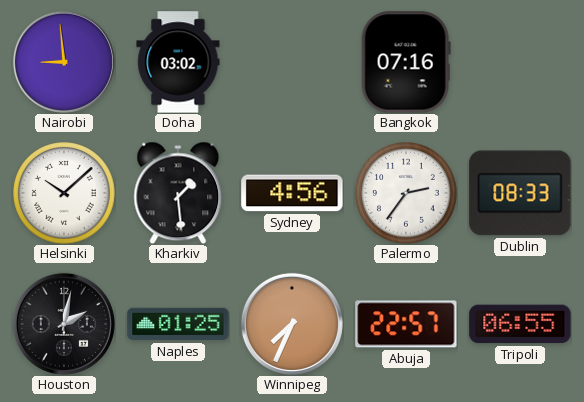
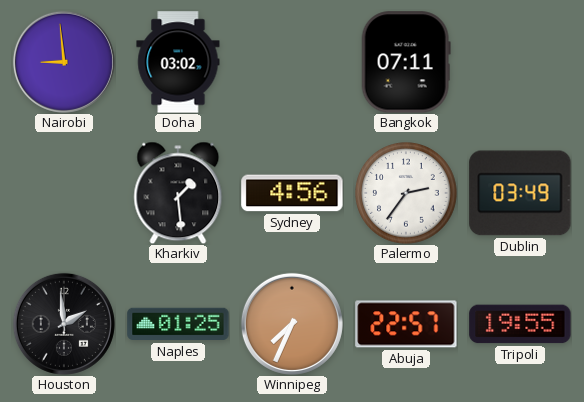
Bangkok: 07:16 -> 07:11 (406, 62)
Helsinki: 10:08 -> none (64, 193)
Dublin: 08:33 -> 03:49 (520, 193)
Houston: 2:02 -> 1:59 (64, 324)
Tripoli: 06:55 -> 19:55 (520, 324)
